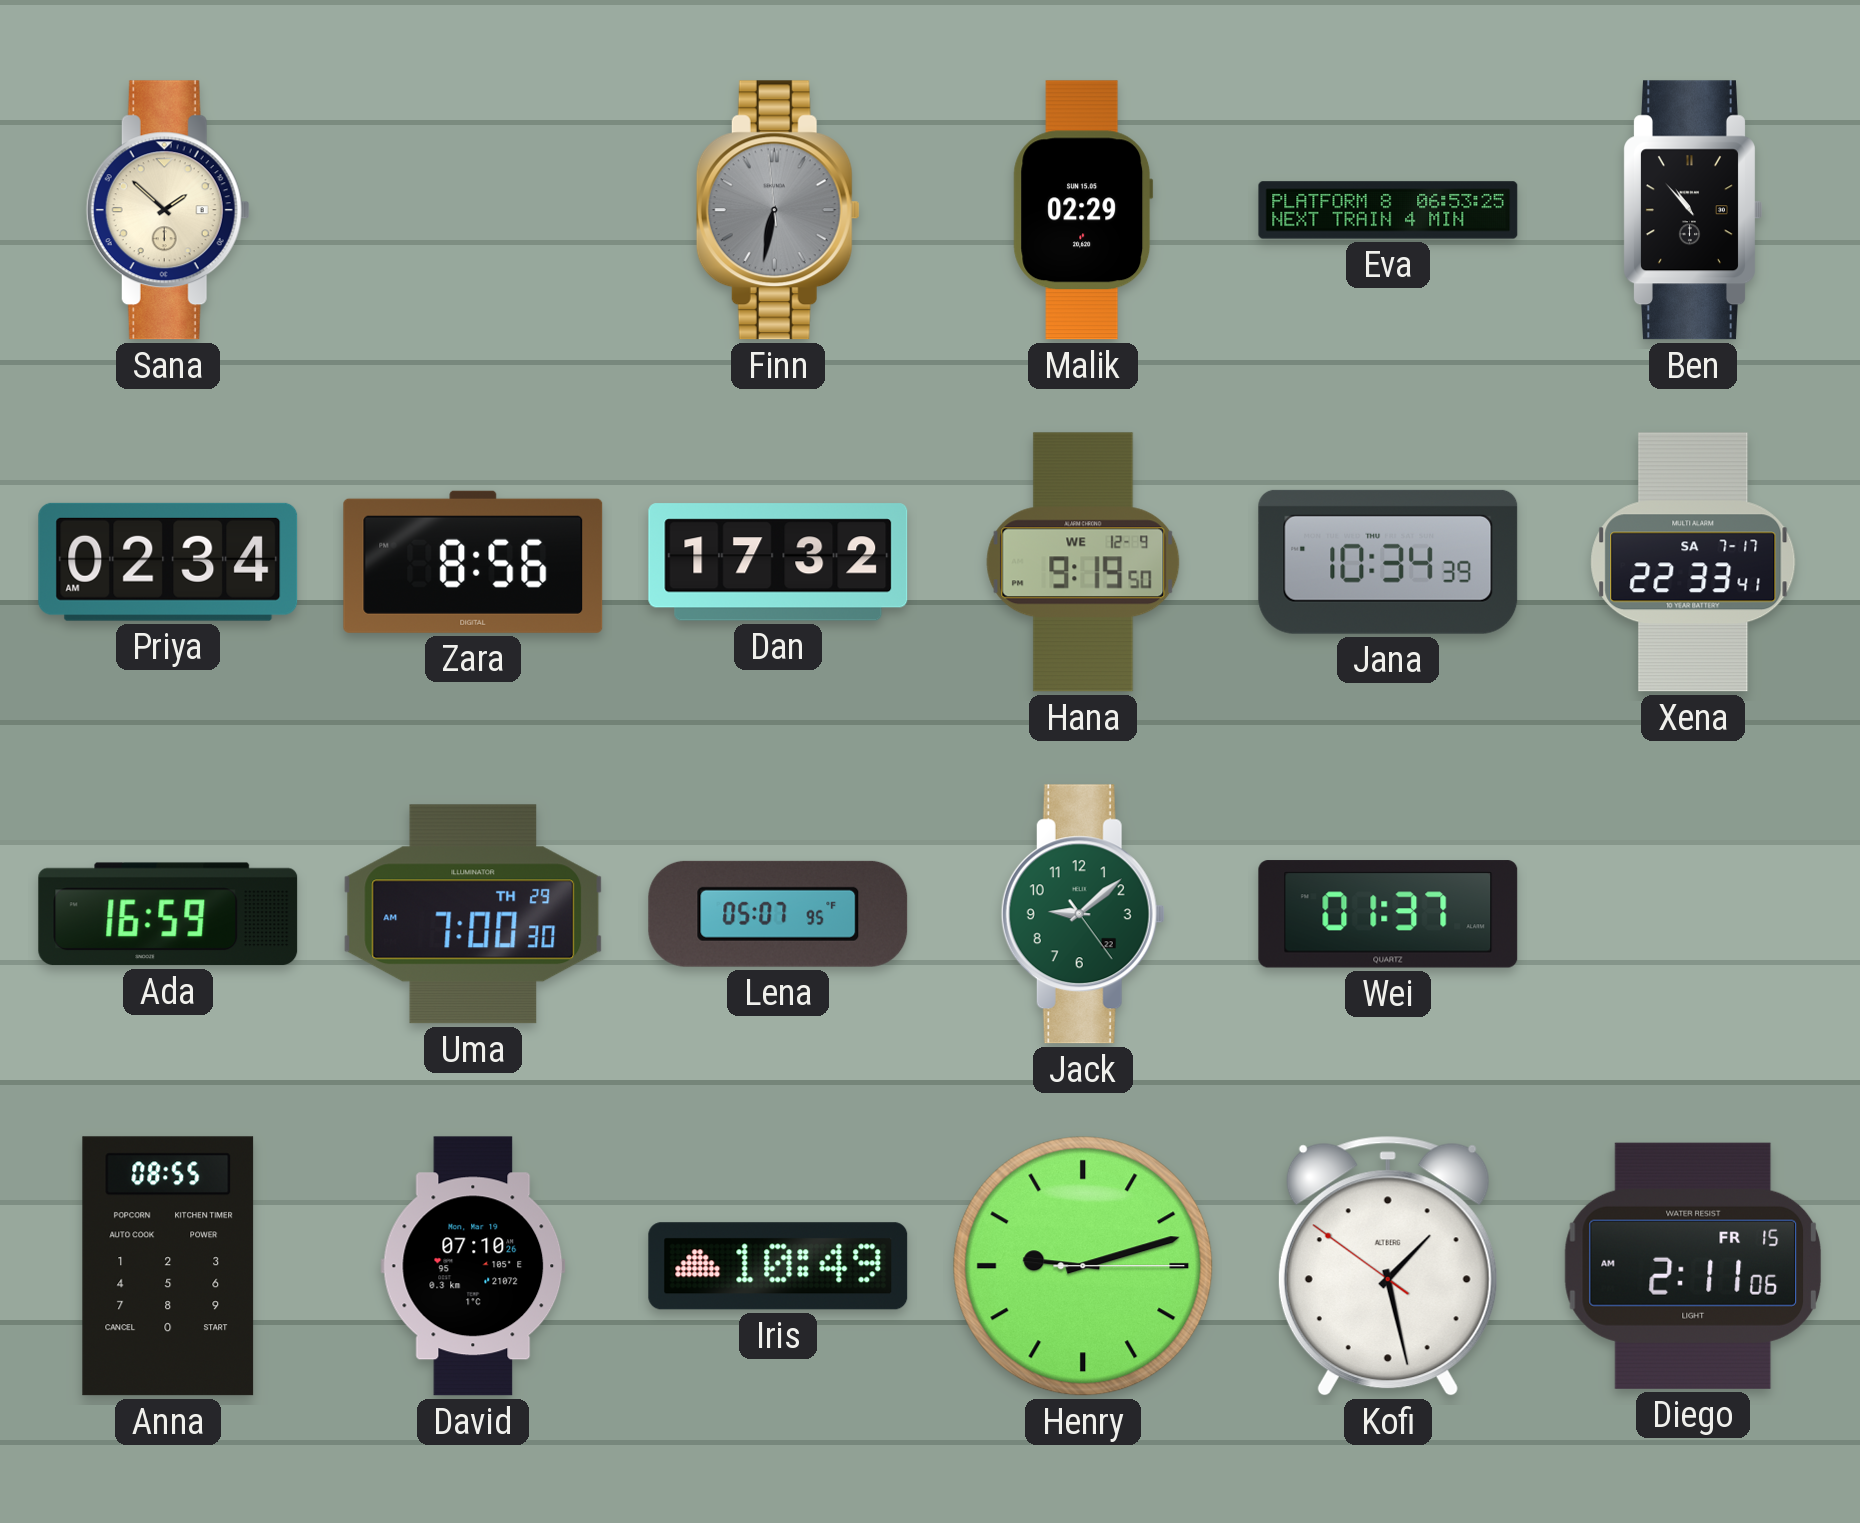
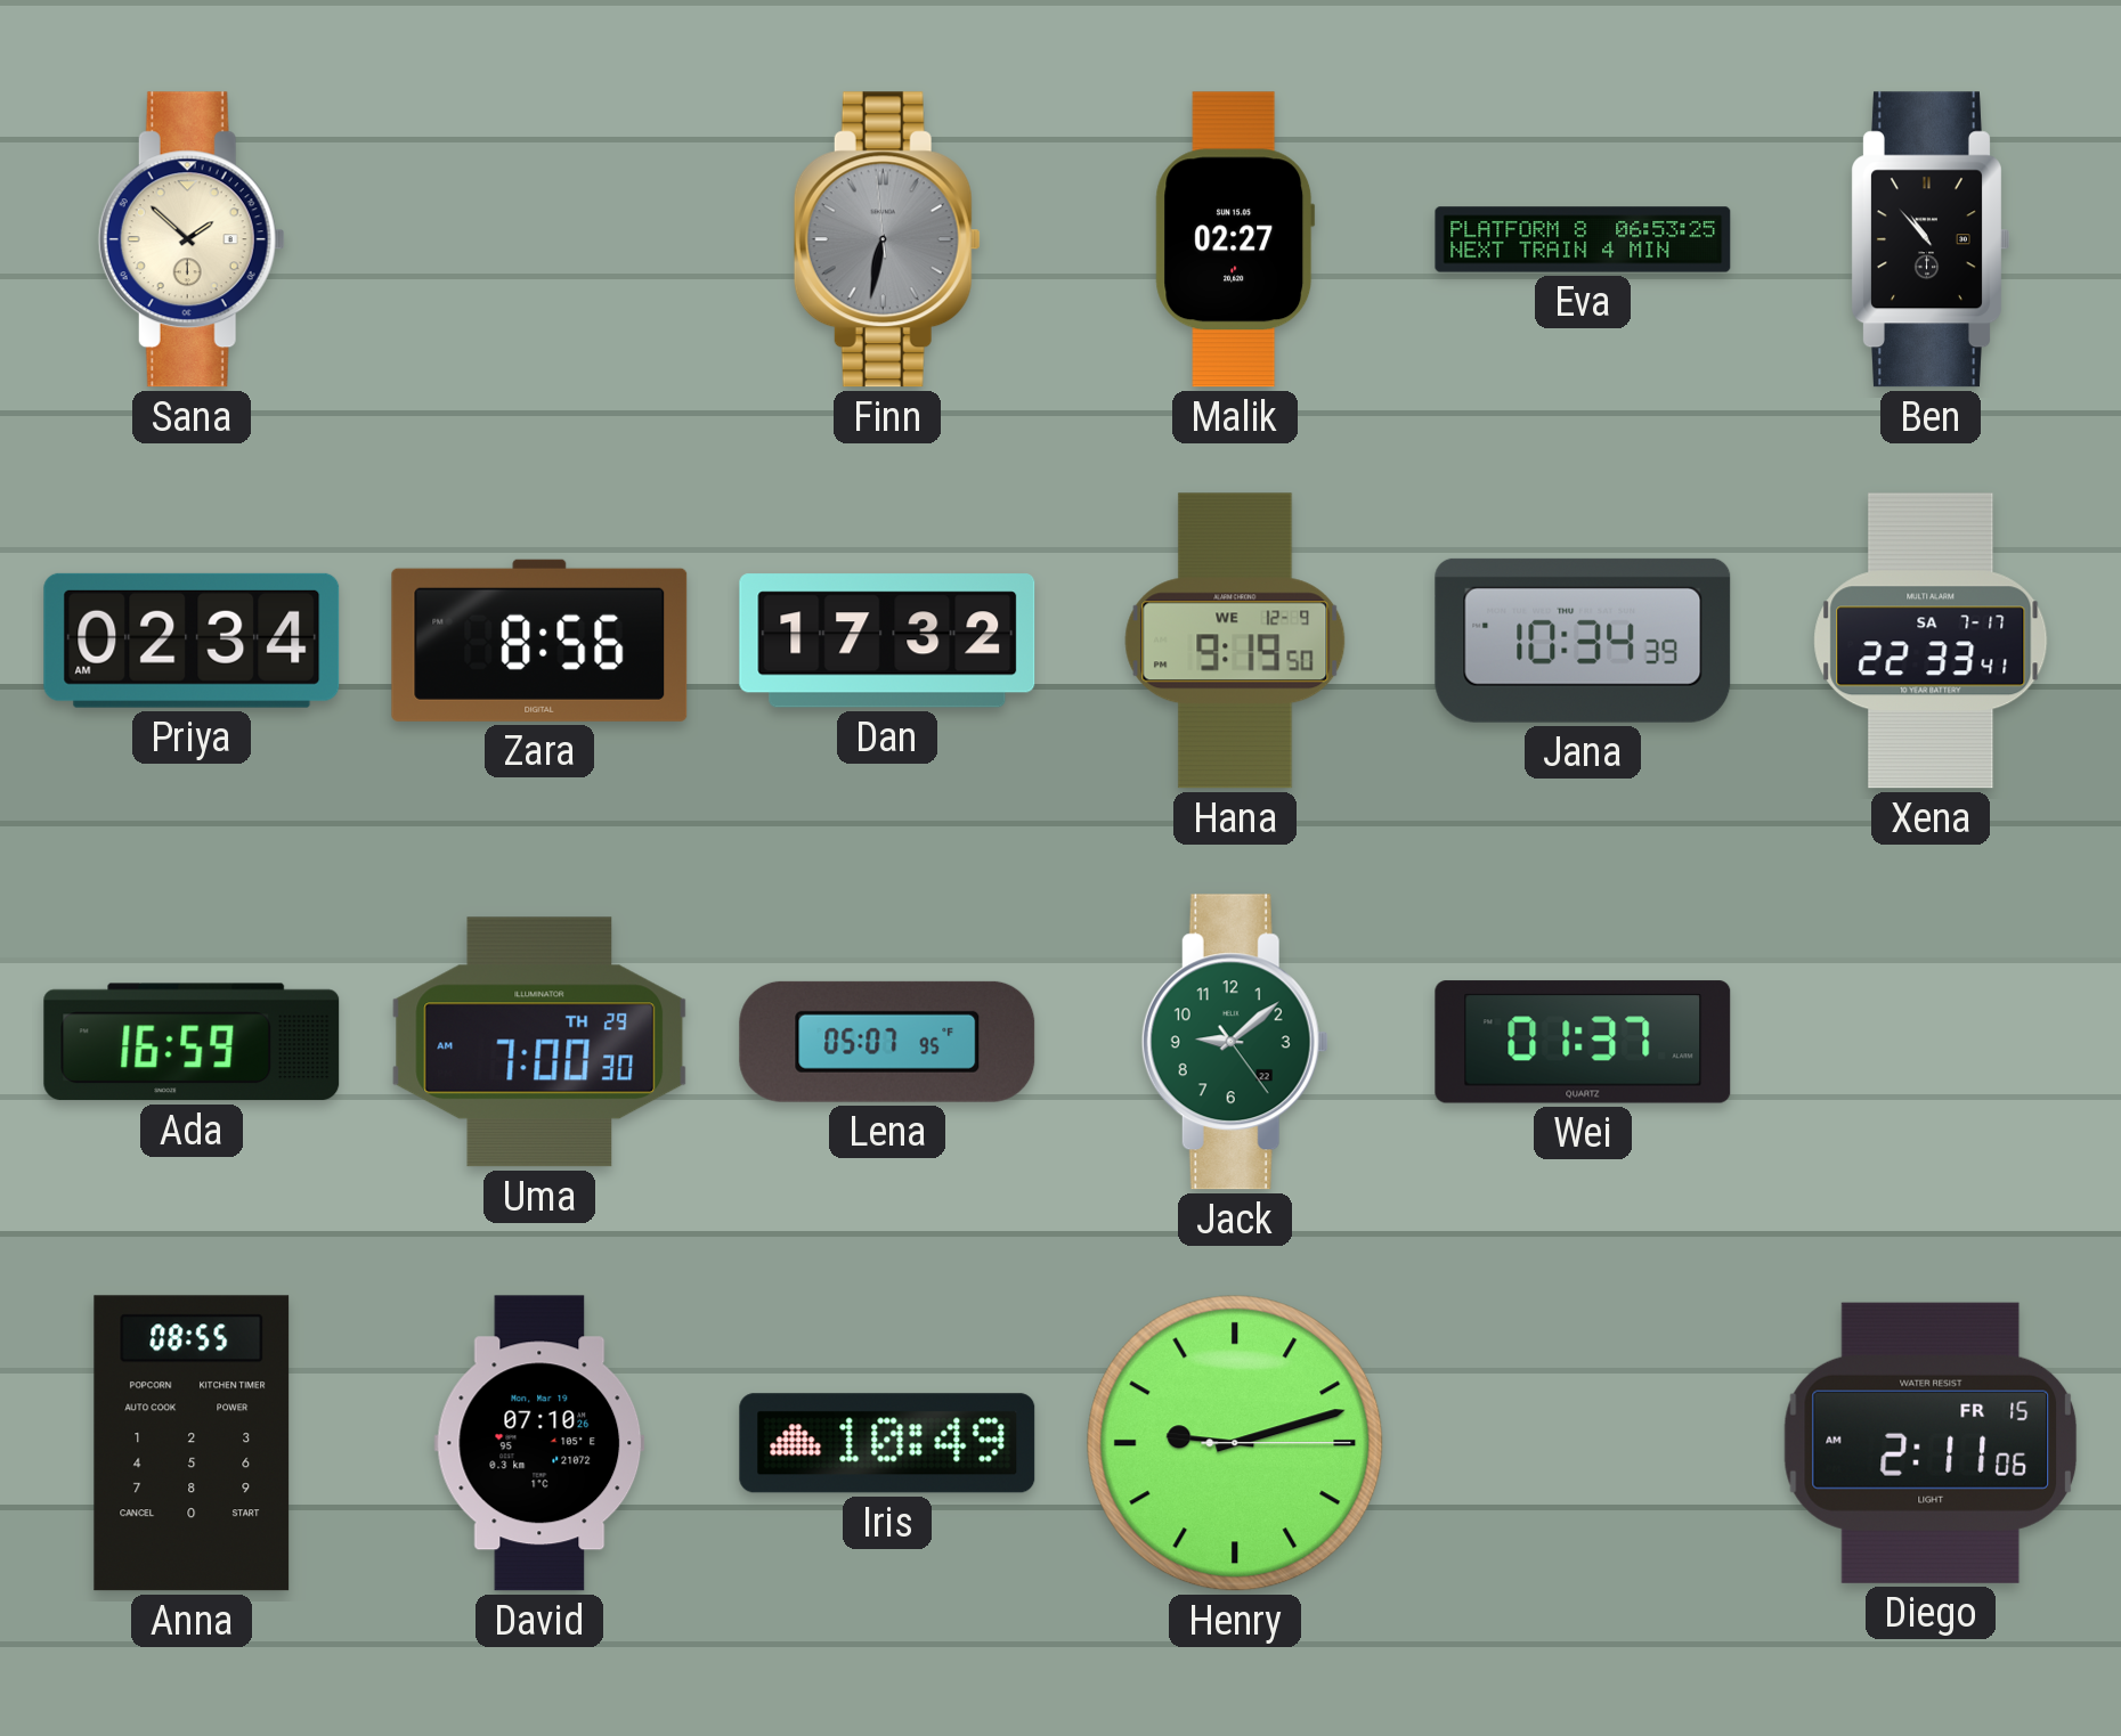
Malik: 02:29 -> 02:27 (1235, 239)
Kofi: 1:27 -> none (1388, 1266)
